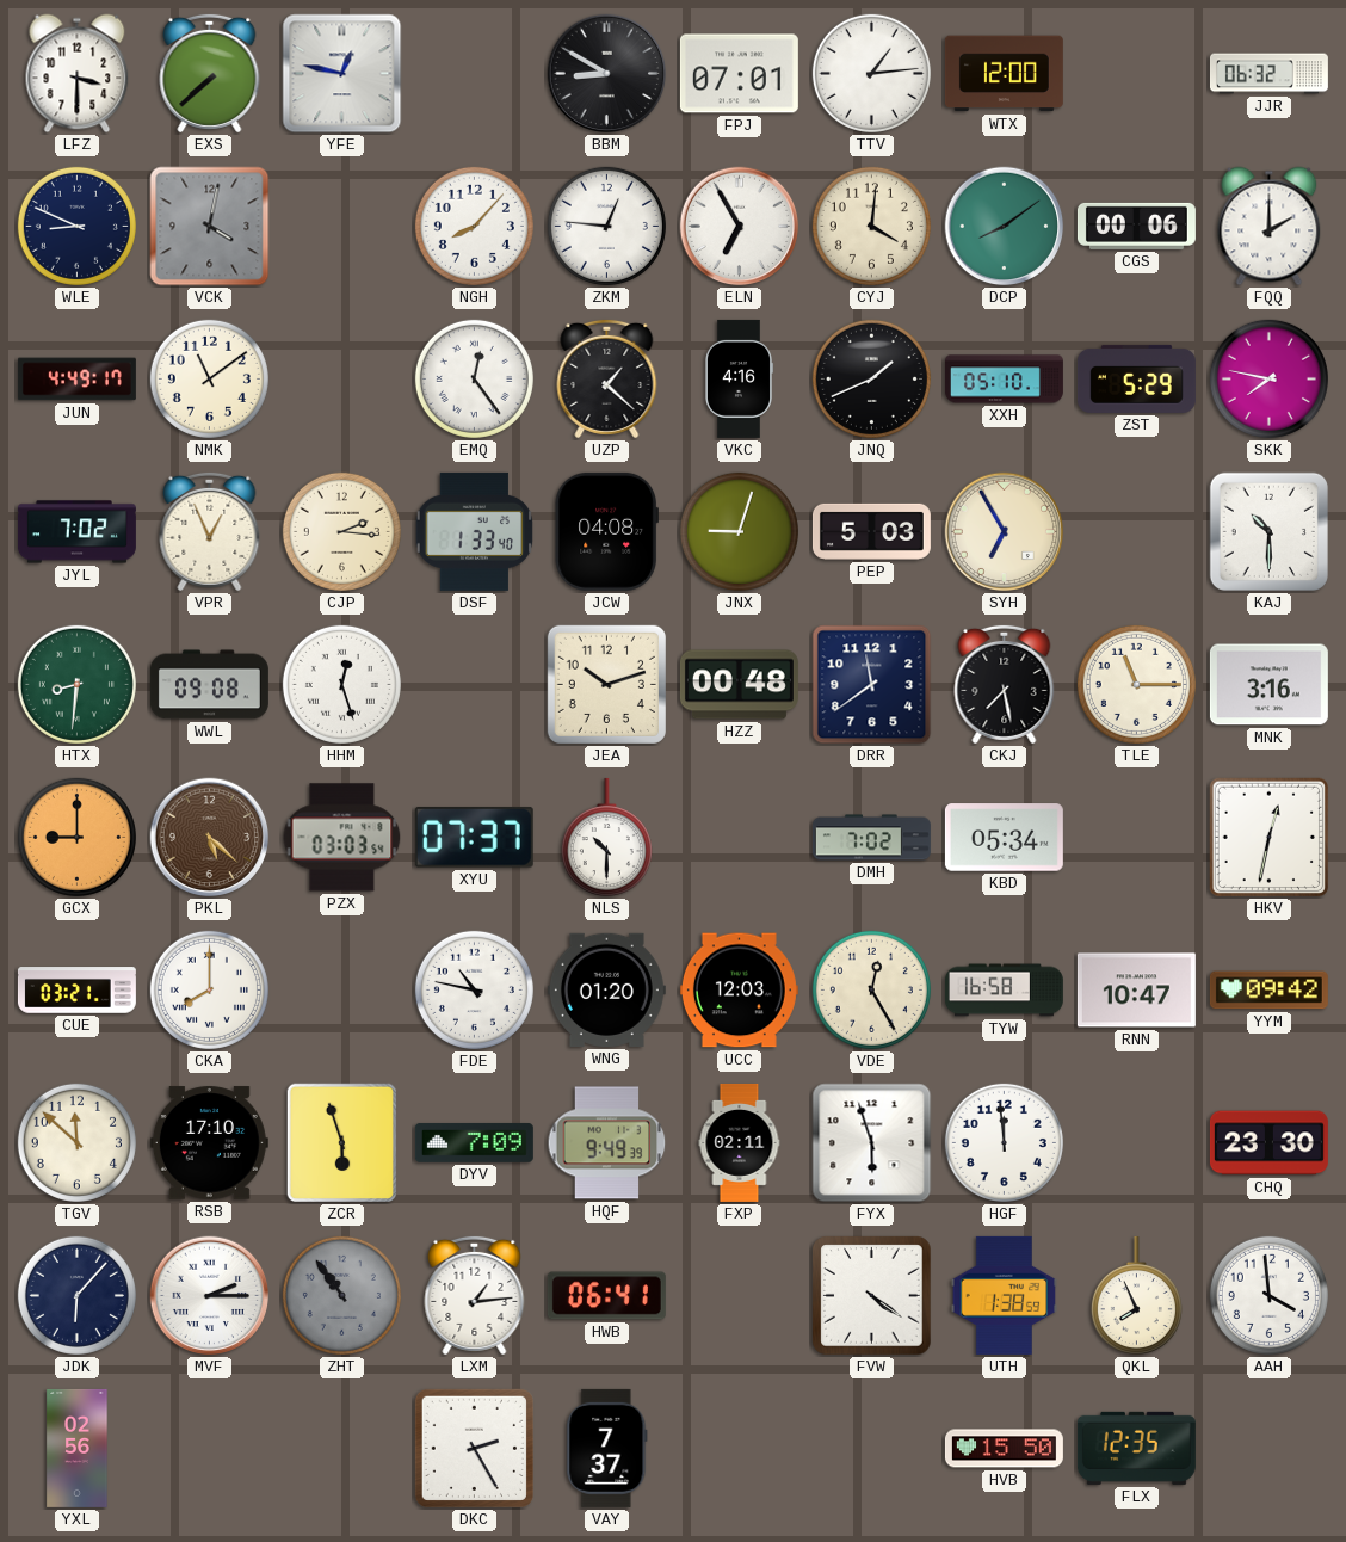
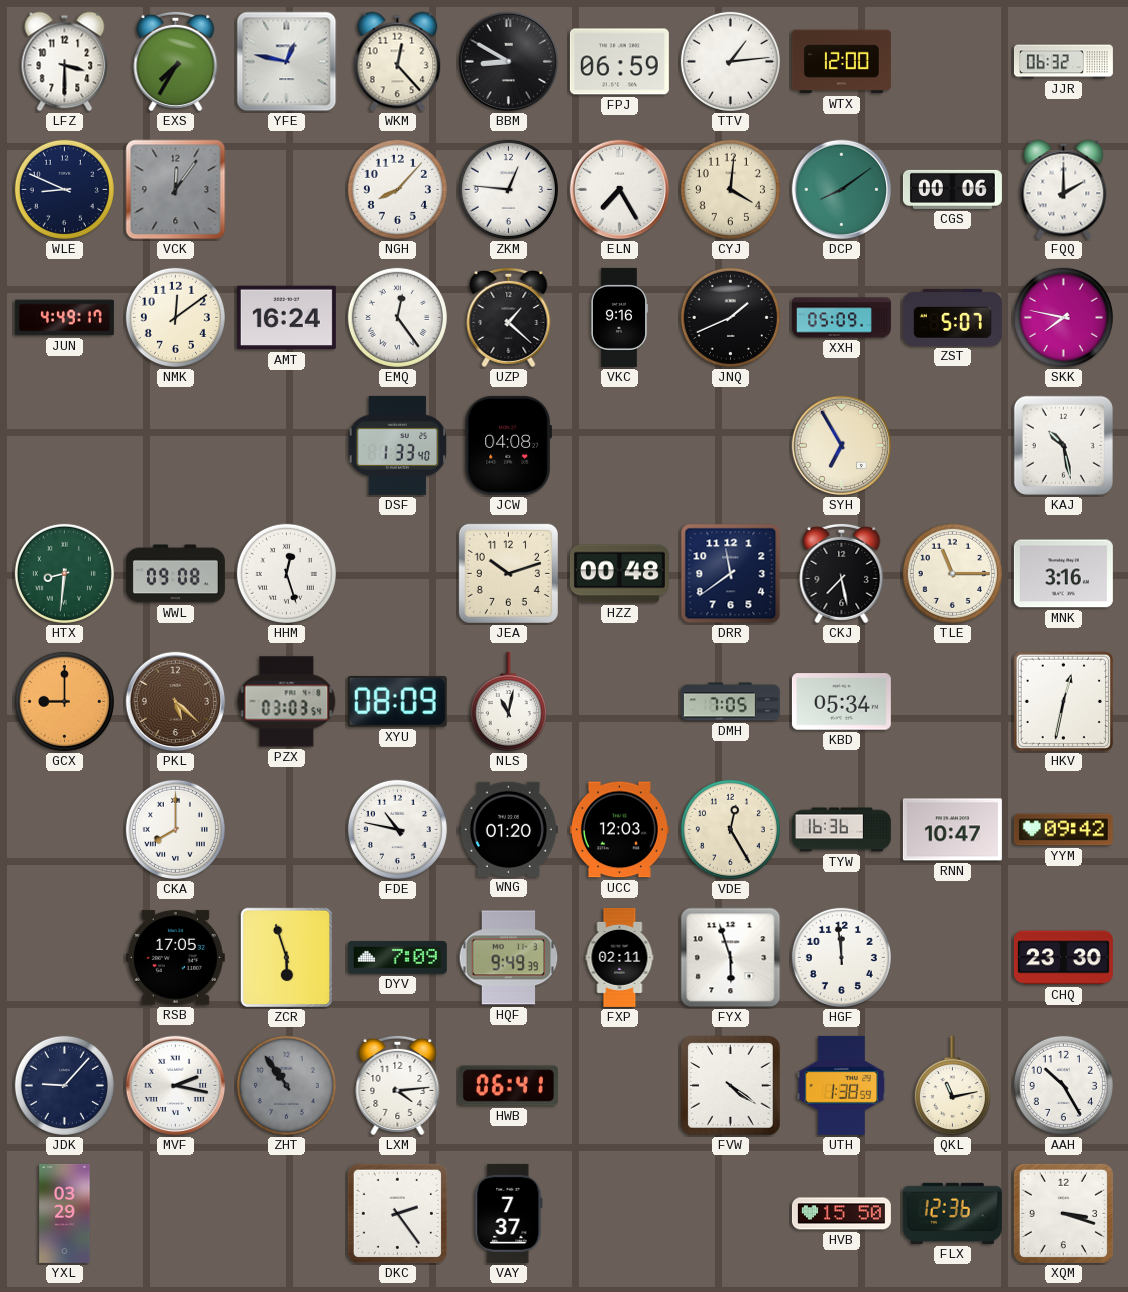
EXS: 7:38 -> 7:35 (176, 61)
WKM: none -> 12:23 (398, 62)
FPJ: 07:01 -> 06:59 (619, 62)
VCK: 4:02 -> 12:06 (176, 190)
ELN: 6:55 -> 7:25 (620, 190)
NMK: 11:09 -> 12:09 (175, 317)
AMT: none -> 16:24 (286, 318)
VKC: 4:16 -> 9:16 (618, 317)
XXH: 05:10 -> 05:09 (841, 318)
ZST: 5:29 -> 5:07 (952, 317)
JYL: 7:02 -> none (76, 532)
VPR: 12:56 -> none (210, 531)
CJP: 2:16 -> none (341, 531)
JNX: 9:03 -> none (739, 531)
PEP: 5:03 -> none (871, 531)
KAJ: 10:30 -> 10:28 (1063, 445)
XYU: 07:37 -> 08:09 (397, 701)
NLS: 10:30 -> 11:02 (508, 702)
DMH: 7:02 -> 7:05 (730, 702)
CUE: 03:21 -> none (76, 991)
TYW: 16:58 -> 16:36 (841, 830)
TGV: 11:52 -> none (76, 1142)
RSB: 17:10 -> 17:05 (175, 958)
JDK: 6:07 -> 9:07 (64, 1085)
MVF: 2:15 -> 2:17 (176, 1086)
LXM: 1:14 -> 4:14 (398, 1085)
QKL: 7:56 -> 11:13 (952, 1086)
AAH: 3:59 -> 10:25 (1063, 1085)
YXL: 02:56 -> 03:29 (65, 1213)
DKC: 2:25 -> 2:24 (397, 1213)
FLX: 12:35 -> 12:36 (952, 1213)
XQM: none -> 3:18 (1063, 1213)
